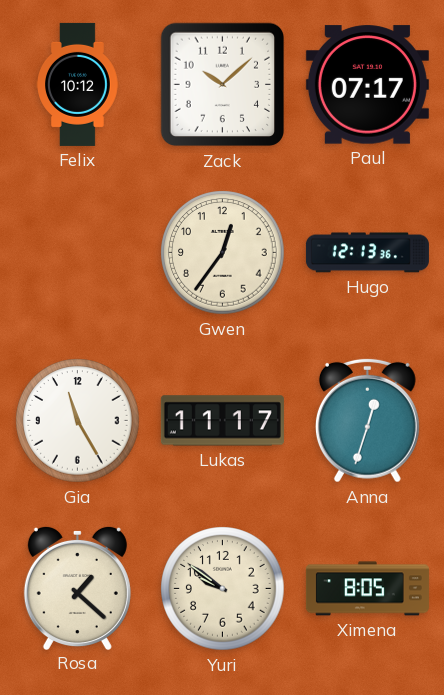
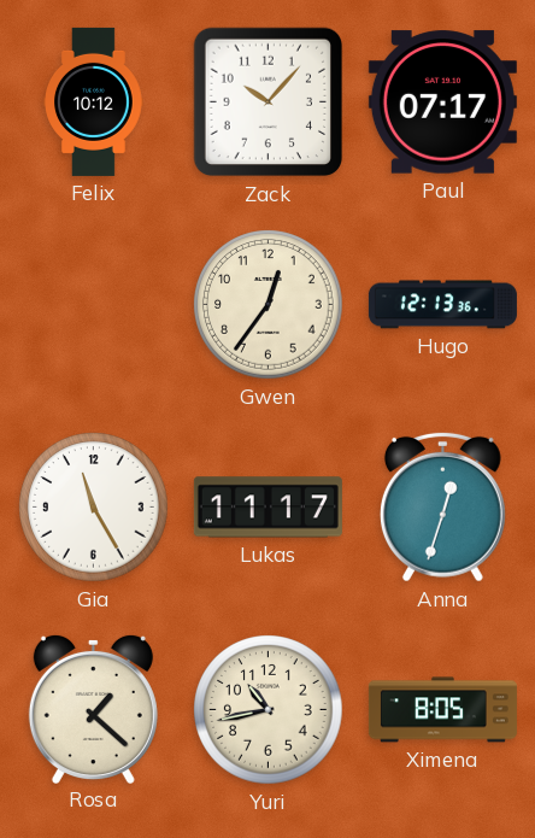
Zack: 10:08 -> 10:07 (269, 102)
Yuri: 9:51 -> 10:43 (269, 710)
